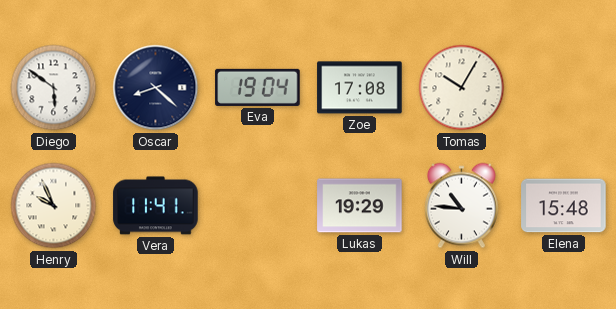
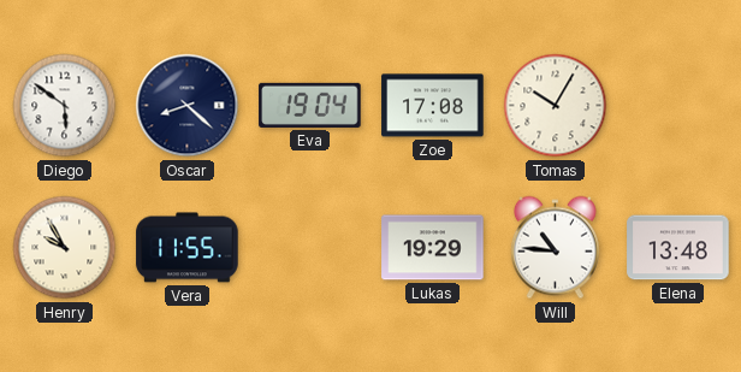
Henry: 9:56 -> 9:55 (65, 248)
Vera: 11:41 -> 11:55 (188, 248)
Elena: 15:48 -> 13:48 (678, 248)
